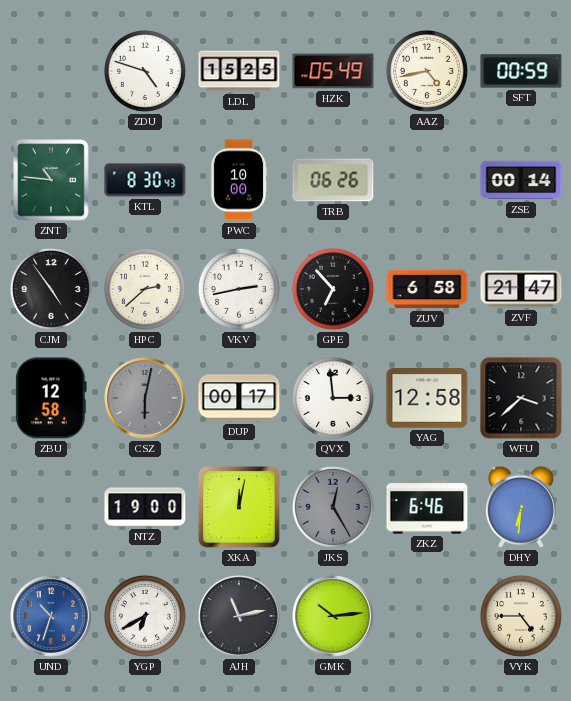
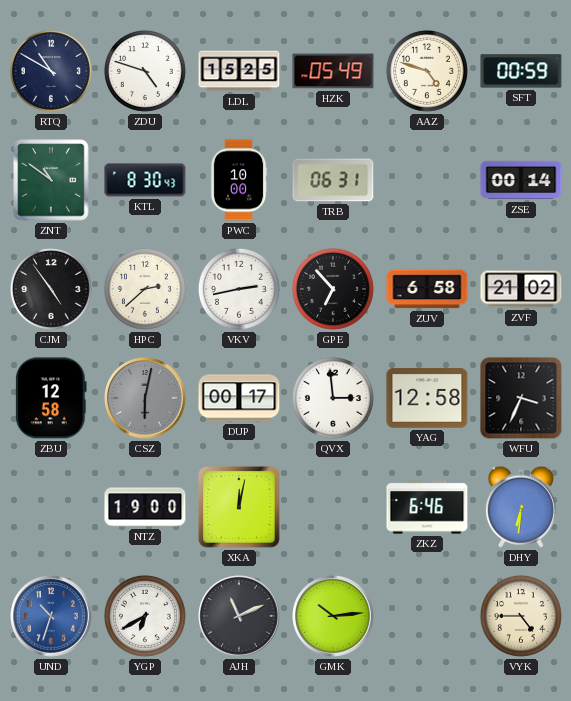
RTQ: none -> 10:50 (51, 71)
AAZ: 4:43 -> 4:48 (427, 71)
ZNT: 10:46 -> 10:51 (51, 180)
TRB: 06:26 -> 06:31 (333, 180)
ZVF: 21:47 -> 21:02 (521, 289)
WFU: 3:38 -> 3:34 (521, 398)
JKS: 12:25 -> none (333, 507)
AJH: 11:13 -> 11:11 (239, 616)
